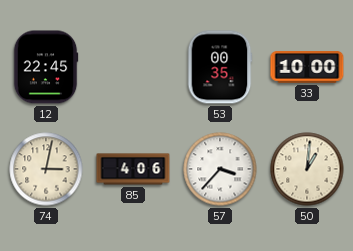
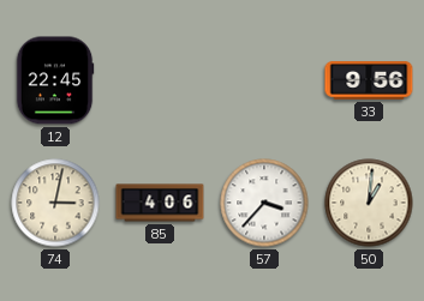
53: 00:35 -> none (220, 67)
33: 10:00 -> 9:56 (369, 80)
